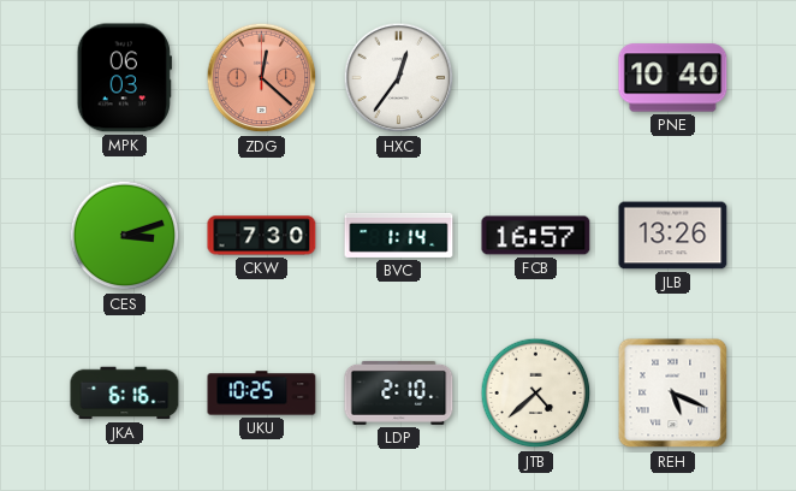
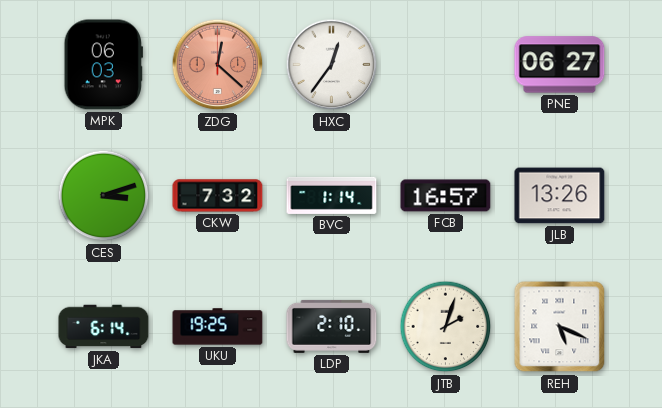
PNE: 10:40 -> 06:27 (560, 65)
CKW: 7:30 -> 7:32 (218, 196)
JKA: 6:16 -> 6:14 (104, 327)
UKU: 10:25 -> 19:25 (218, 327)
JTB: 4:38 -> 2:03 (446, 327)
